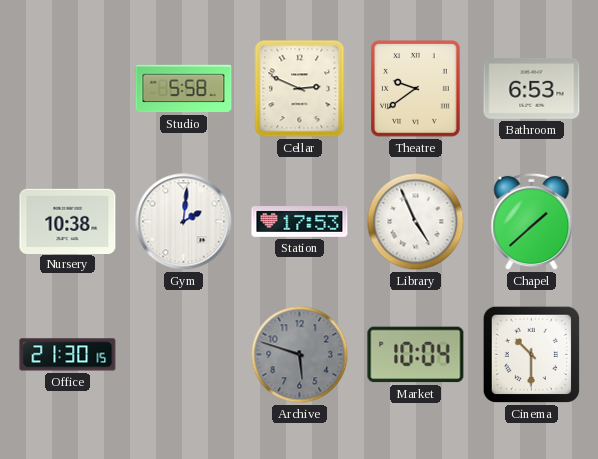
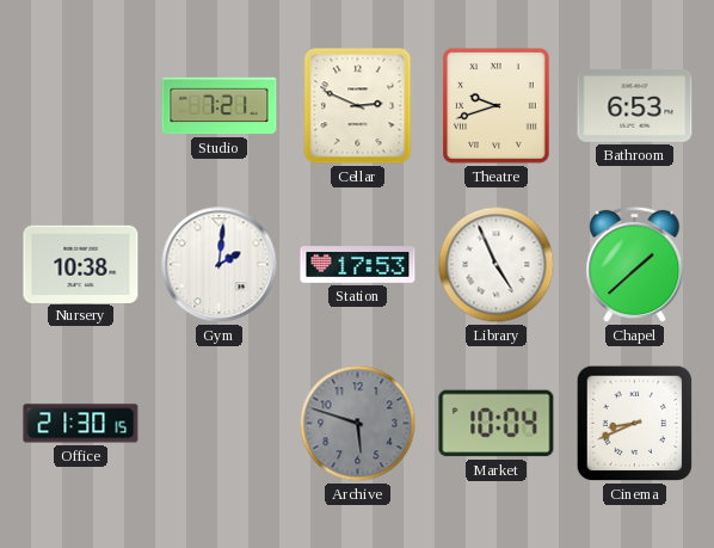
Studio: 5:58 -> 7:21 (220, 106)
Theatre: 9:39 -> 9:42 (497, 106)
Cinema: 10:30 -> 8:41 (635, 424)
